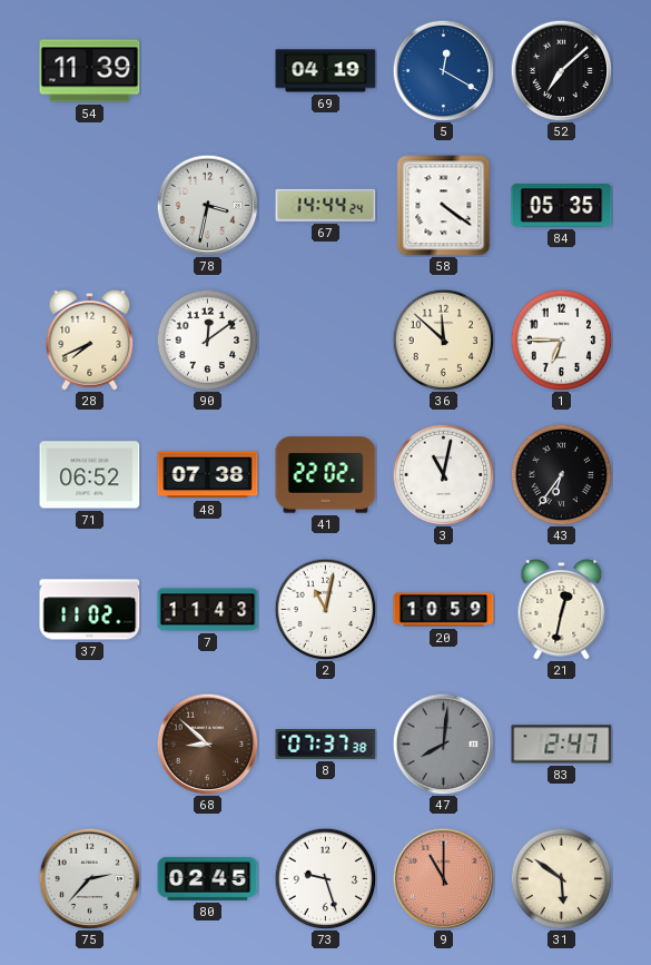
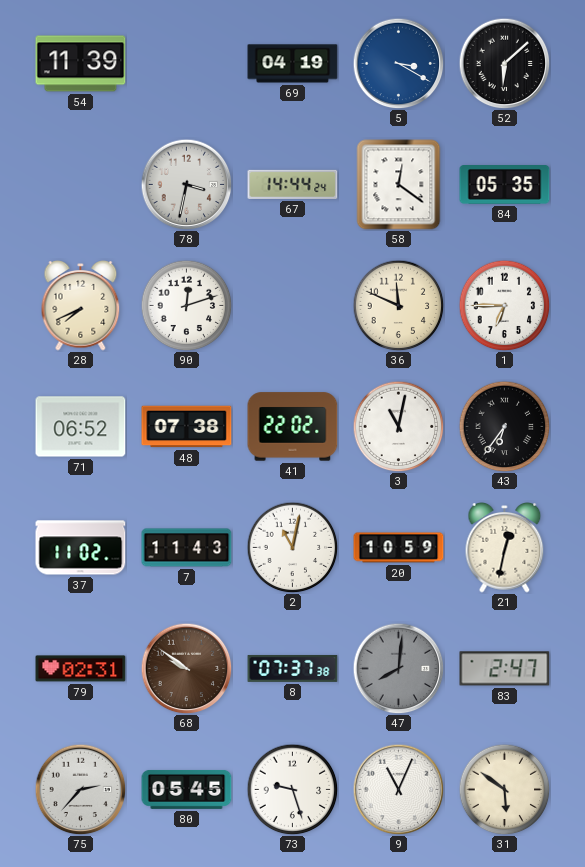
5: 12:20 -> 3:20 (398, 63)
52: 7:08 -> 6:08 (504, 63)
58: 4:21 -> 12:21 (399, 185)
90: 12:09 -> 12:12 (186, 305)
36: 11:52 -> 11:49 (398, 305)
79: none -> 02:31 (81, 669)
68: 8:52 -> 9:51 (186, 668)
80: 02:45 -> 05:45 (187, 789)
9: 11:00 -> 11:04 (398, 789)
9 dial: salmon -> white (398, 789)
